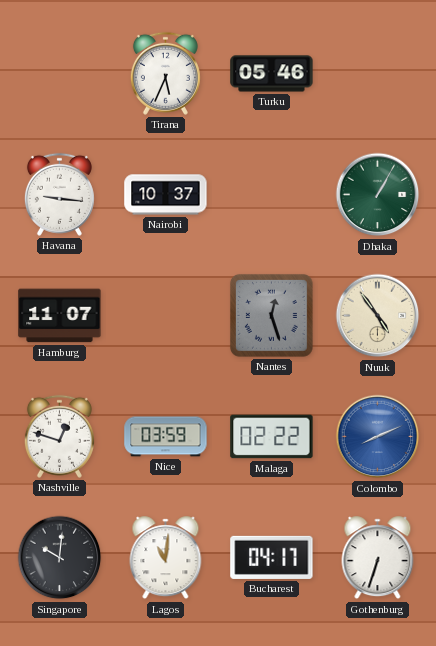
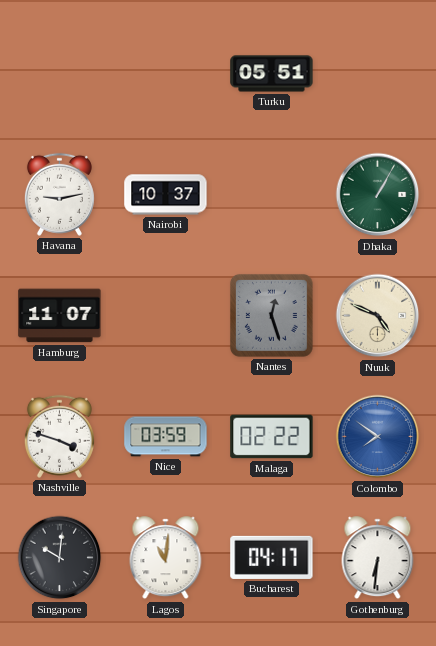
Tirana: 5:34 -> none (165, 73)
Turku: 05:46 -> 05:51 (272, 74)
Havana: 9:16 -> 9:13 (59, 194)
Nuuk: 4:54 -> 4:49 (378, 316)
Nashville: 12:48 -> 3:48 (59, 436)
Colombo: 8:11 -> 7:51 (378, 437)
Gothenburg: 6:33 -> 6:31 (378, 558)
